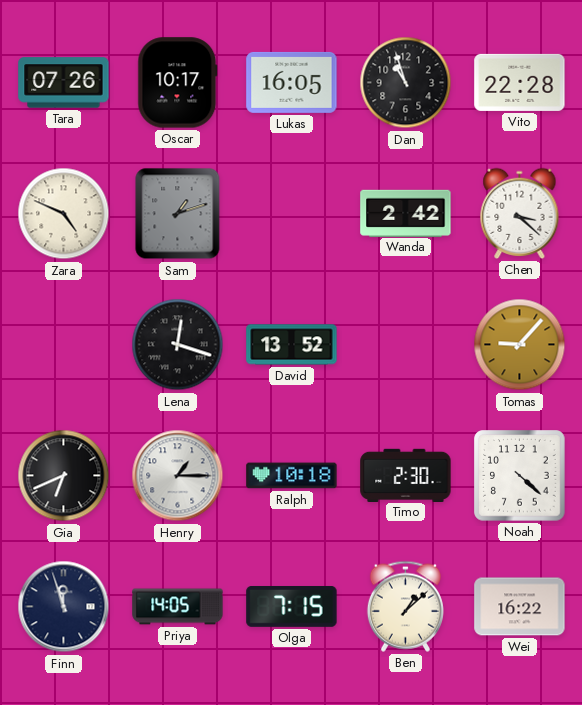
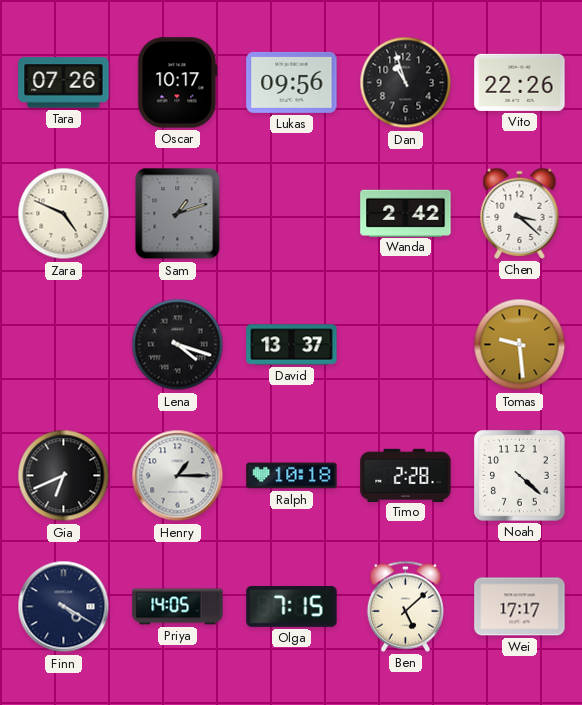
Lukas: 16:05 -> 09:56 (292, 82)
Vito: 22:28 -> 22:26 (520, 82)
Lena: 12:18 -> 4:18 (178, 345)
David: 13:52 -> 13:37 (292, 345)
Tomas: 9:07 -> 9:29 (520, 345)
Timo: 2:30 -> 2:28 (406, 475)
Finn: 11:57 -> 4:20 (64, 607)
Ben: 1:08 -> 5:08 (405, 606)
Wei: 16:22 -> 17:17 (520, 607)
